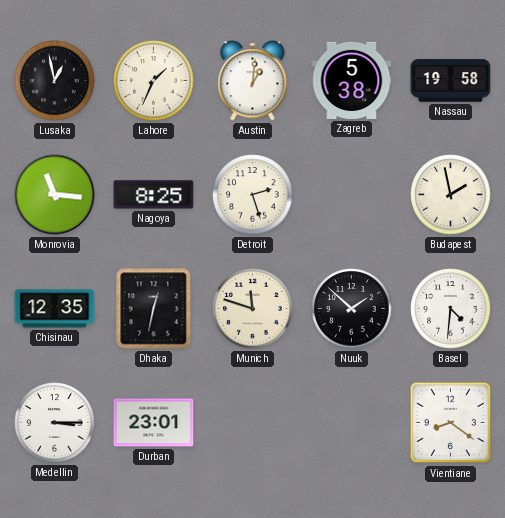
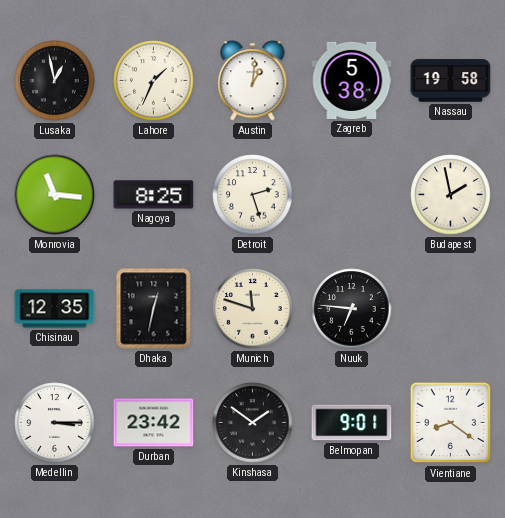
Nuuk: 1:52 -> 6:46 (352, 309)
Basel: 4:31 -> none (451, 309)
Durban: 23:01 -> 23:42 (154, 423)
Kinshasa: none -> 1:51 (253, 423)
Belmopan: none -> 9:01 (352, 423)
